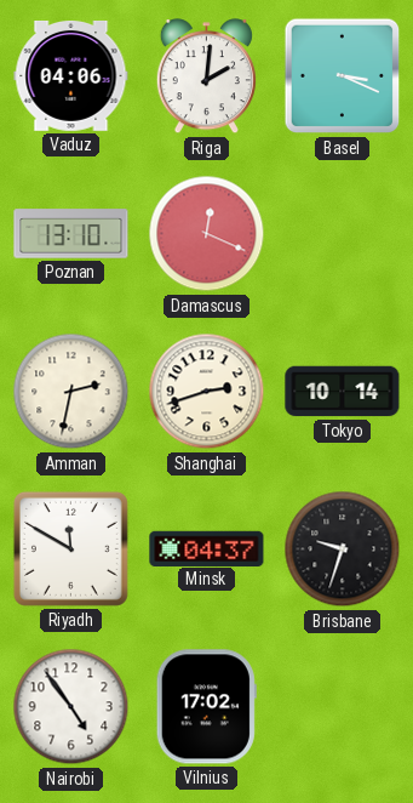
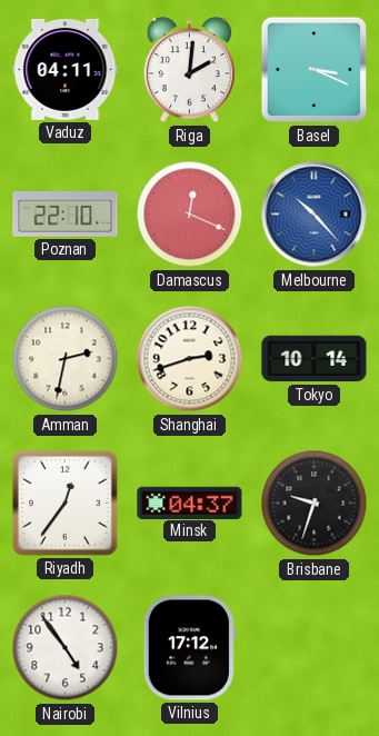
Vaduz: 04:06 -> 04:11 (66, 70)
Poznan: 13:10 -> 22:10 (66, 215)
Melbourne: none -> 10:23 (315, 215)
Riyadh: 11:50 -> 12:36 (64, 503)
Vilnius: 17:02 -> 17:12 (189, 648)
